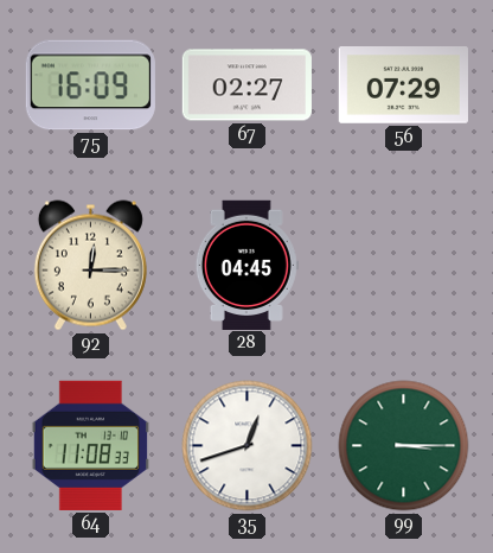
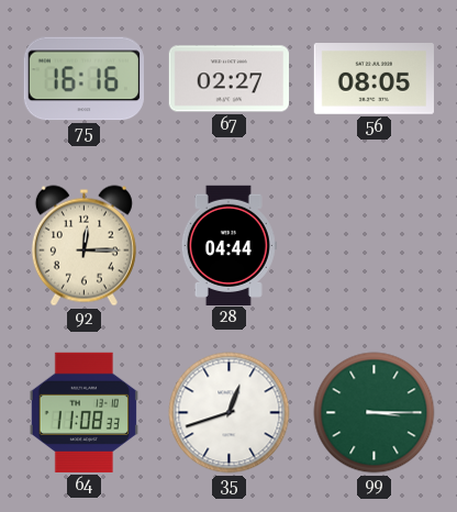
75: 16:09 -> 16:16 (83, 79)
56: 07:29 -> 08:05 (374, 79)
28: 04:45 -> 04:44 (228, 245)
